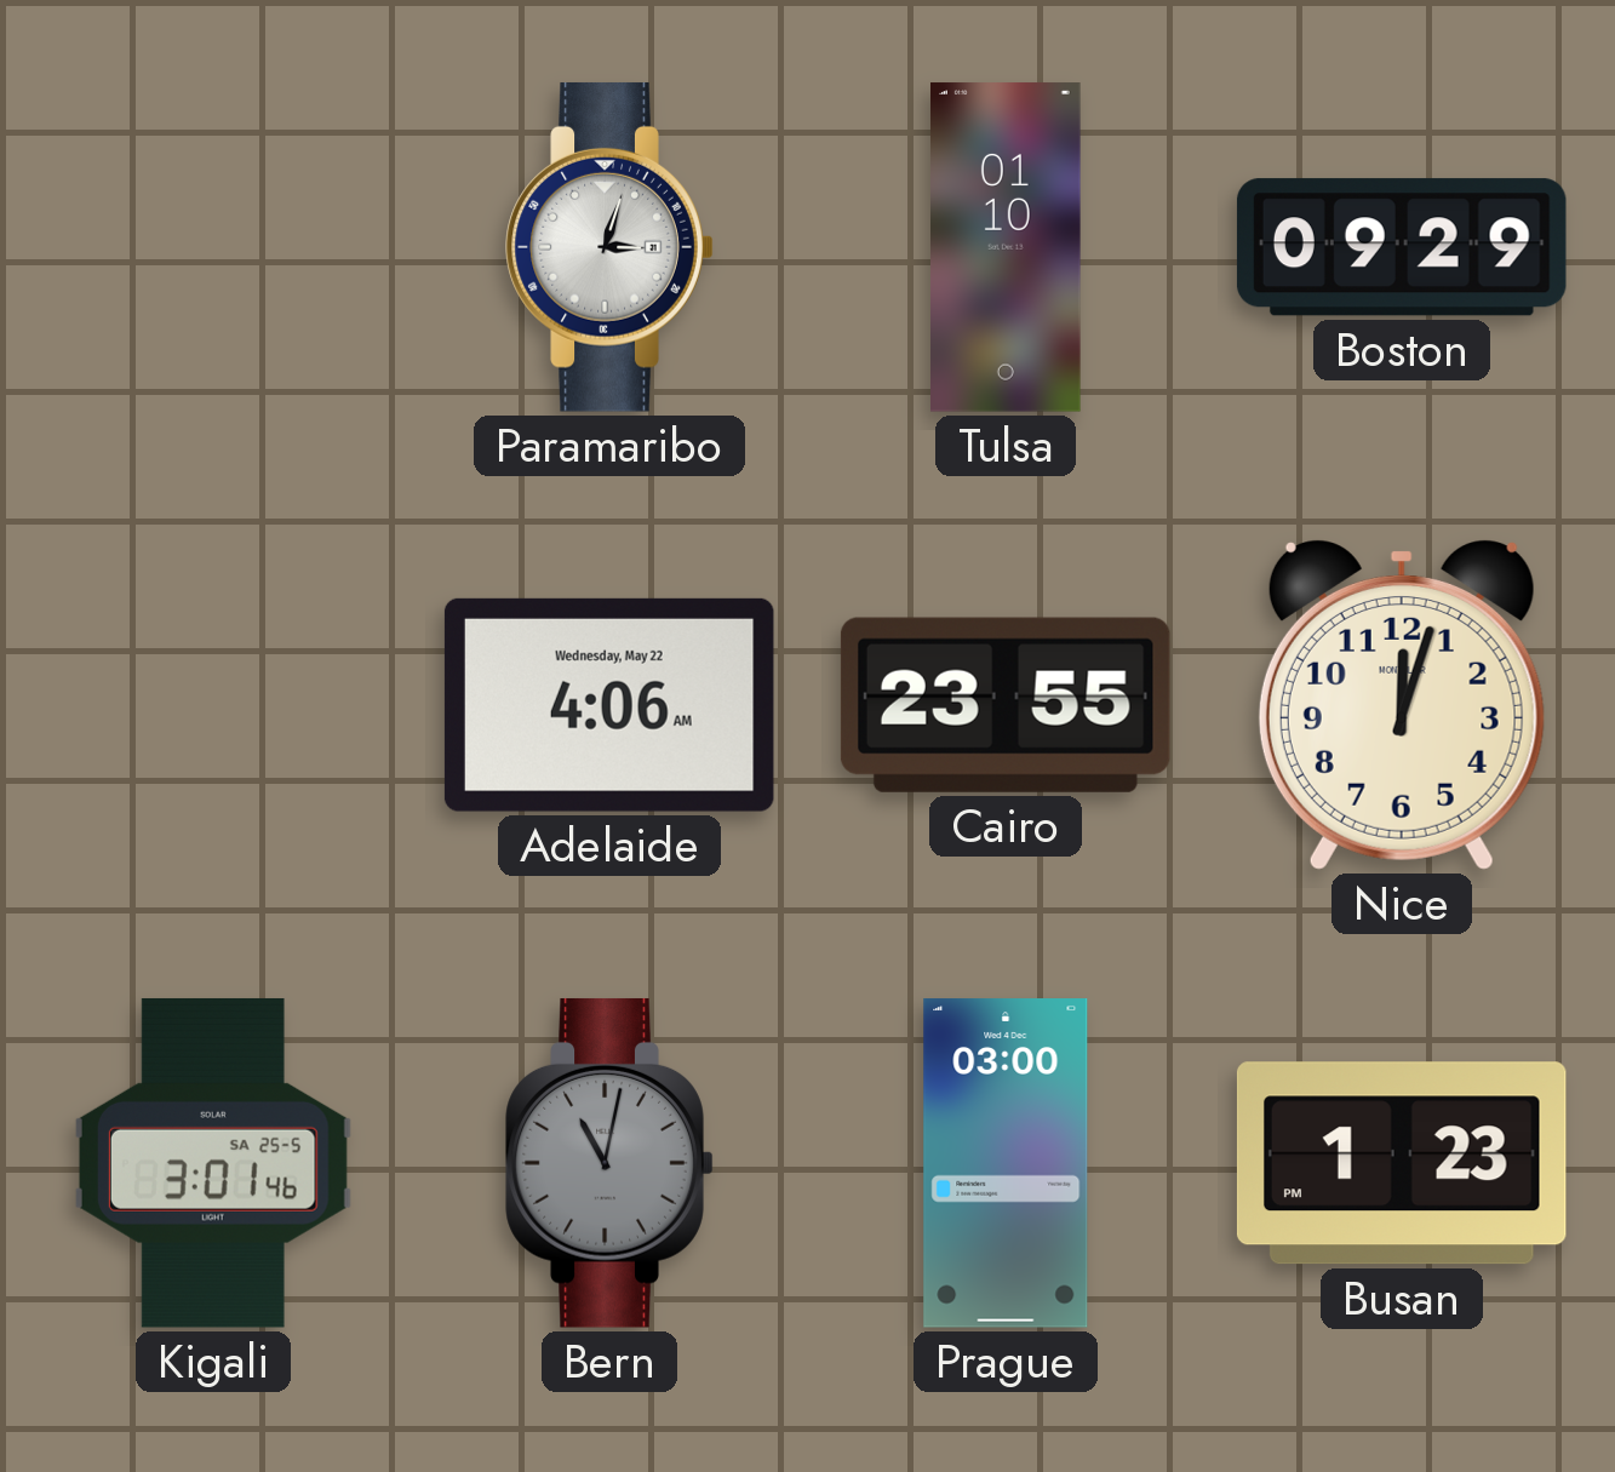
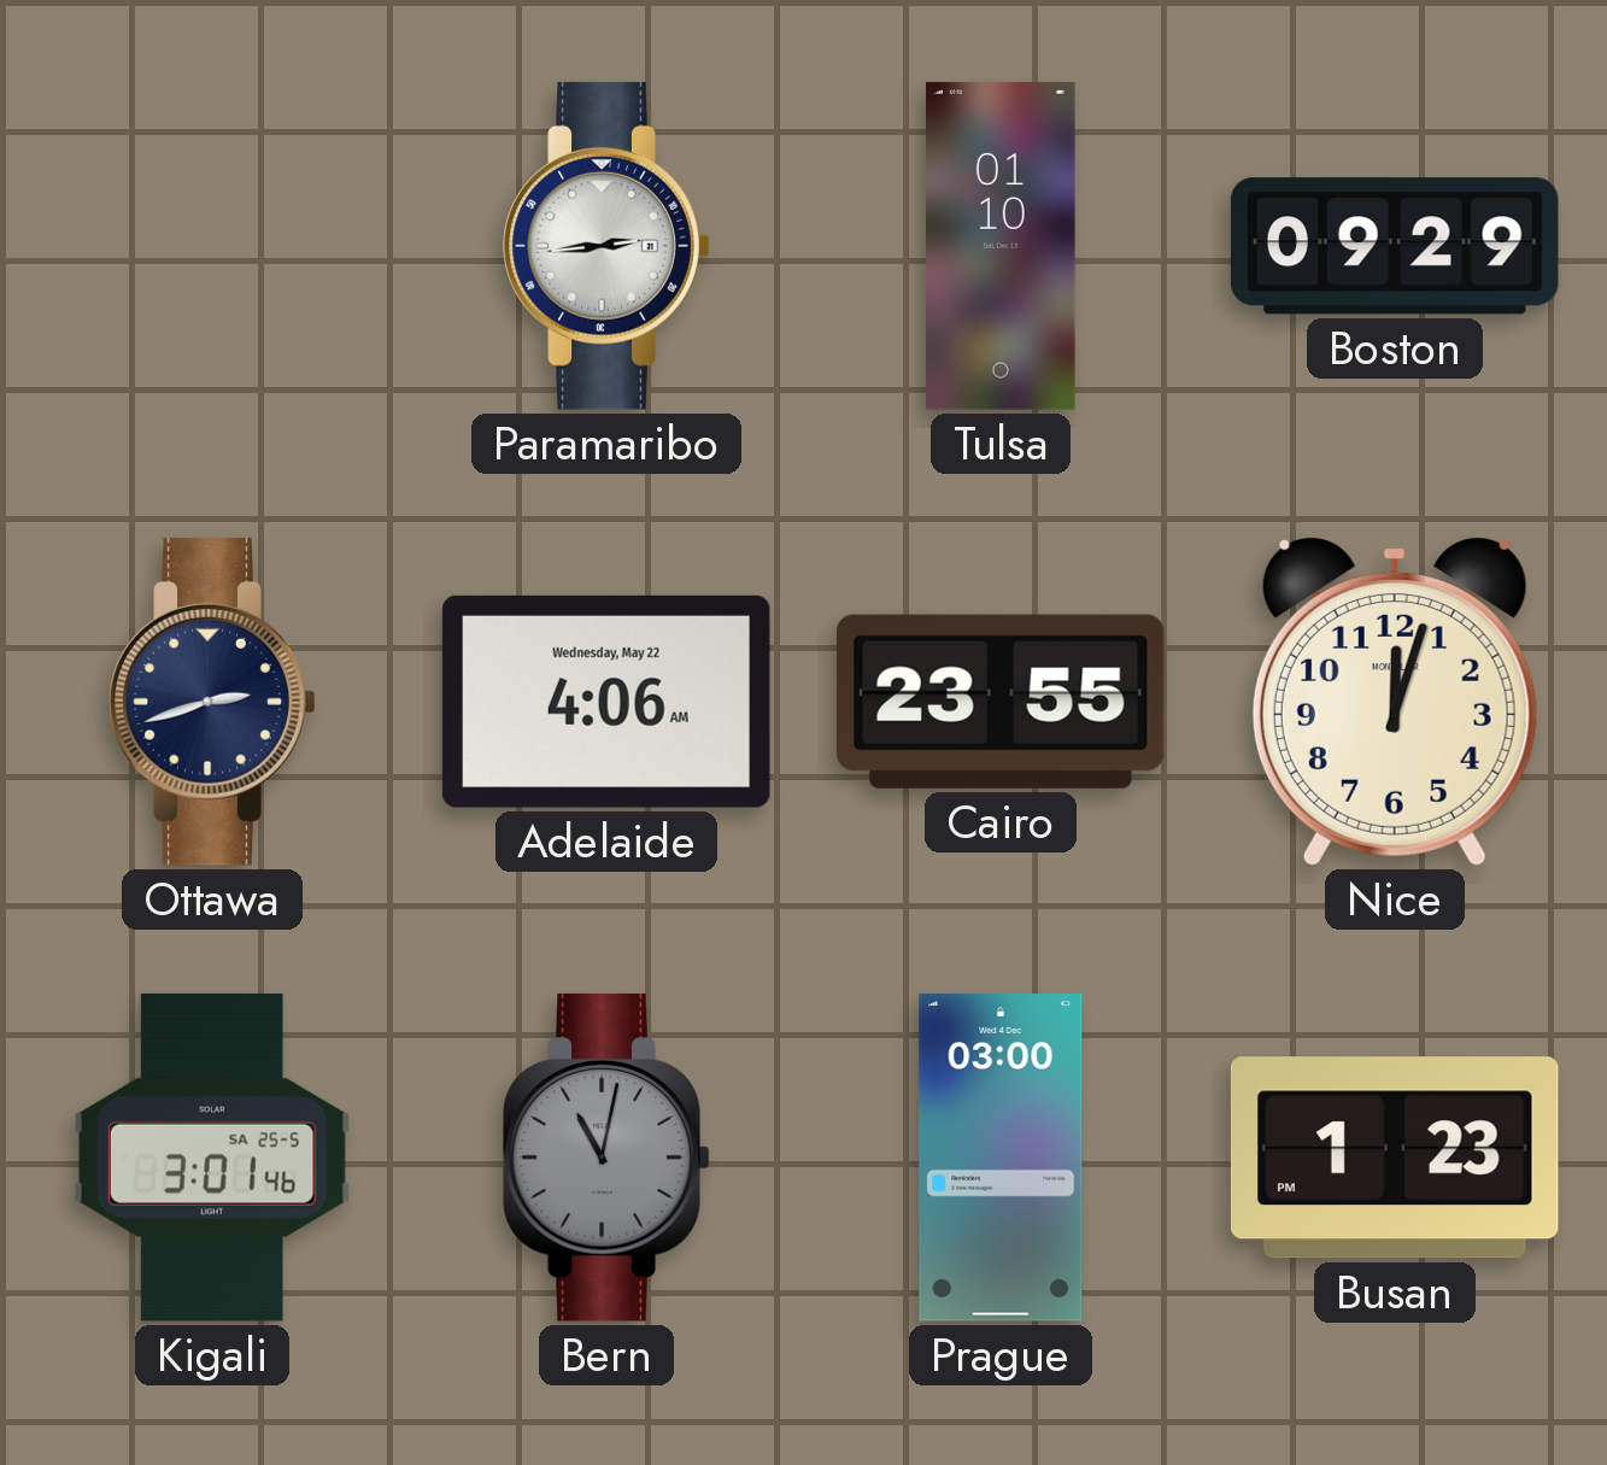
Paramaribo: 3:03 -> 2:44 (606, 246)
Ottawa: none -> 2:42 (212, 702)
